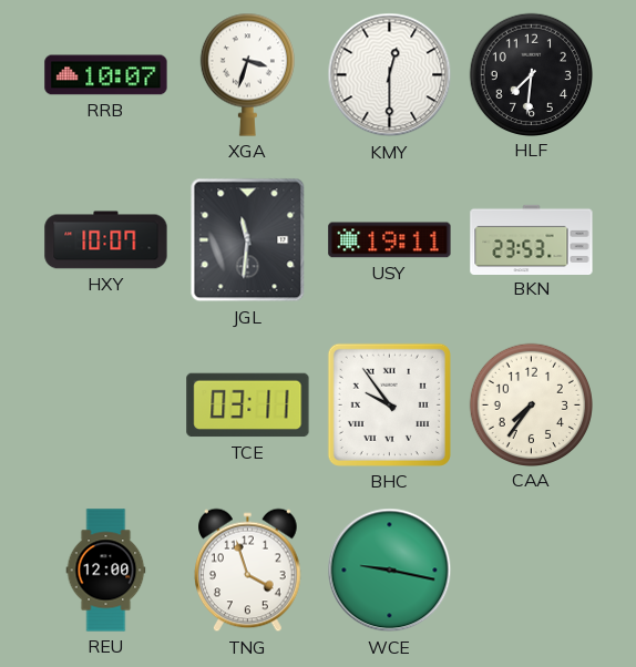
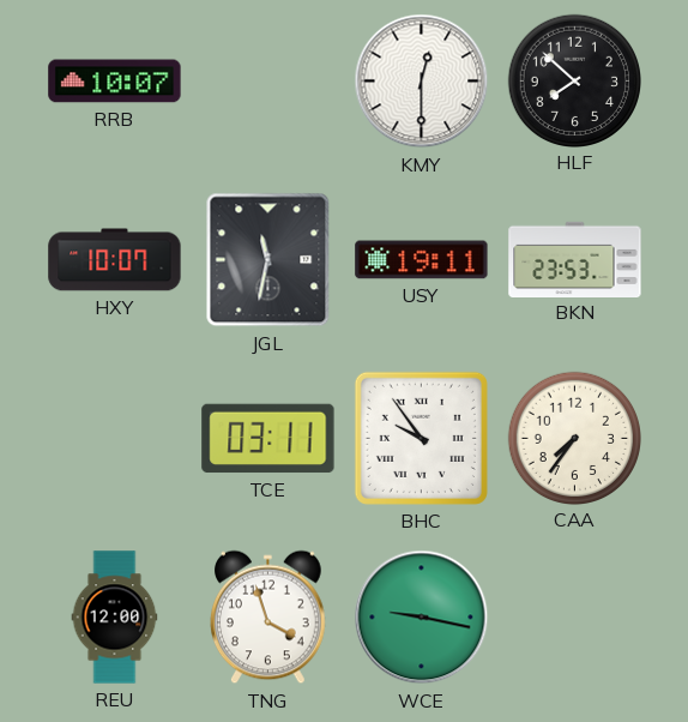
XGA: 3:33 -> none (247, 74)
HLF: 7:31 -> 7:52 (574, 80)
JGL: 11:31 -> 11:32 (268, 260)
